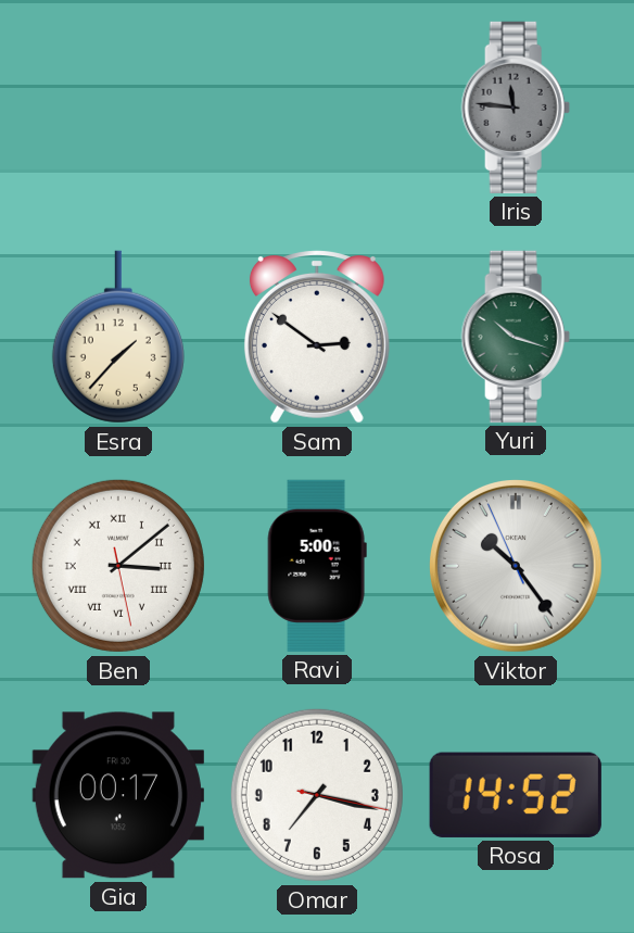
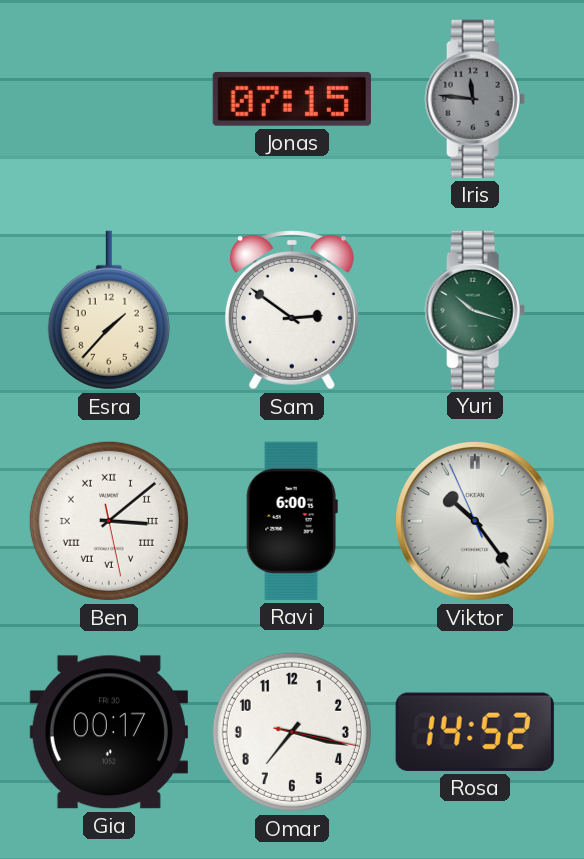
Jonas: none -> 07:15 (292, 99)
Ravi: 5:00 -> 6:00 (292, 521)
